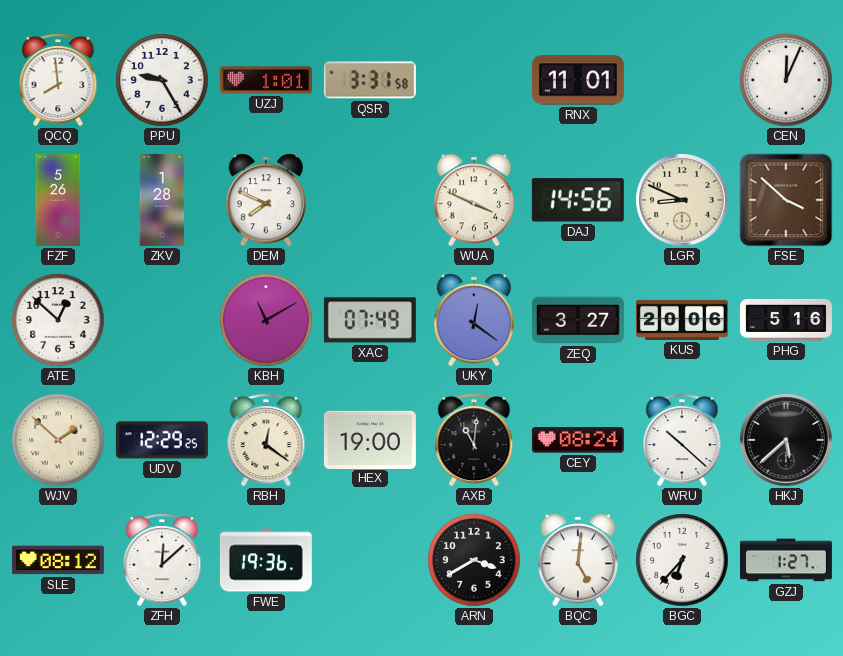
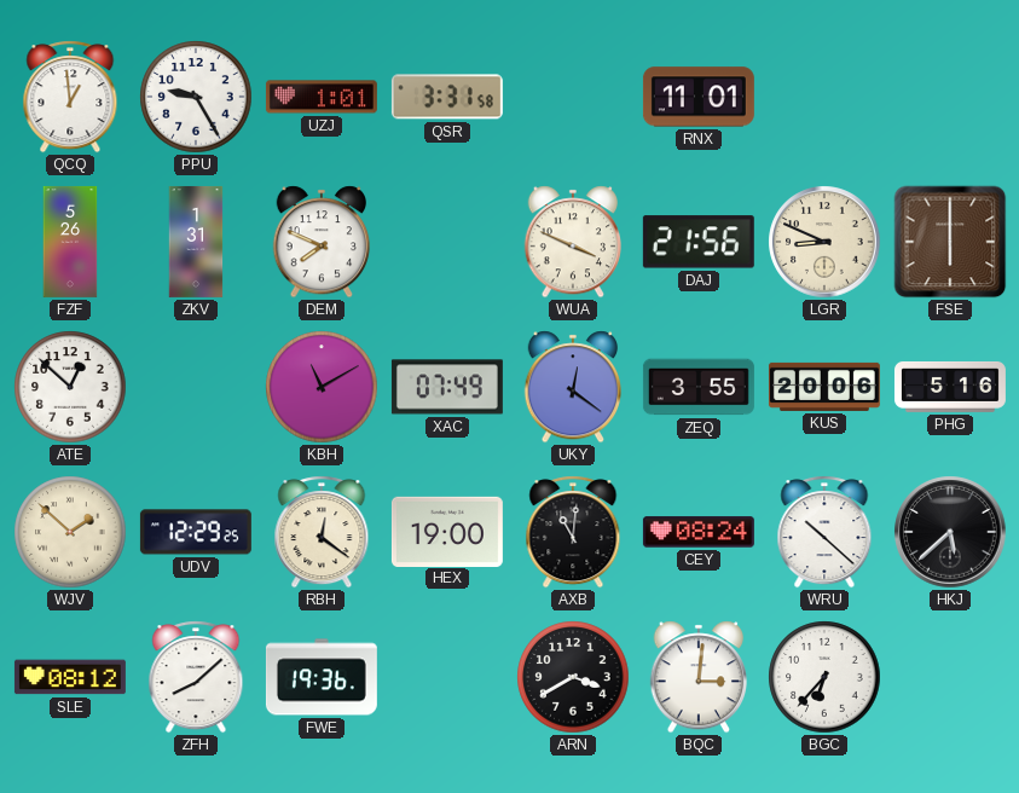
QCQ: 7:59 -> 12:59 (70, 97)
CEN: 12:04 -> none (786, 80)
ZKV: 1:28 -> 1:31 (196, 242)
DAJ: 14:56 -> 21:56 (699, 242)
FSE: 3:52 -> 6:00 (950, 242)
ZEQ: 3:27 -> 3:55 (699, 387)
ZFH: 12:08 -> 8:08 (196, 677)
BQC: 5:01 -> 3:01 (697, 677)
GZJ: 1:27 -> none (786, 560)
